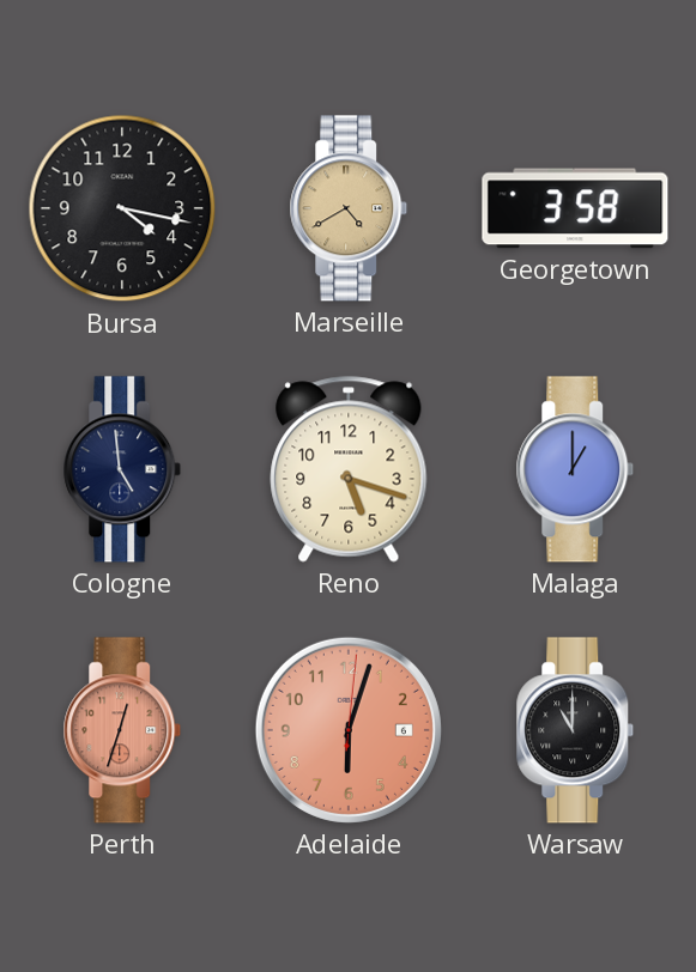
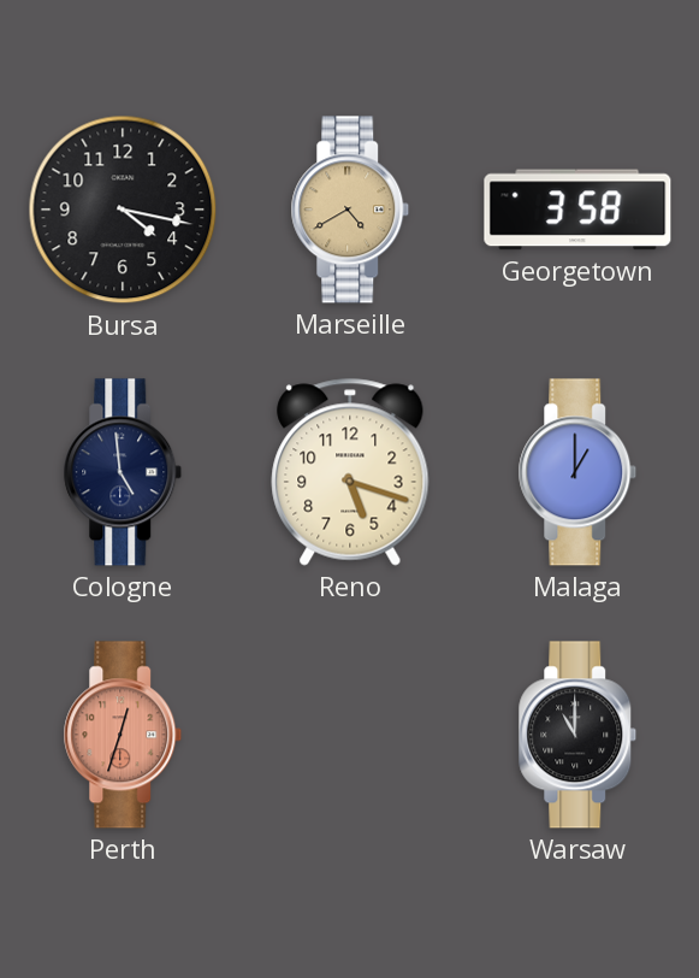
Adelaide: 6:03 -> none (349, 730)
